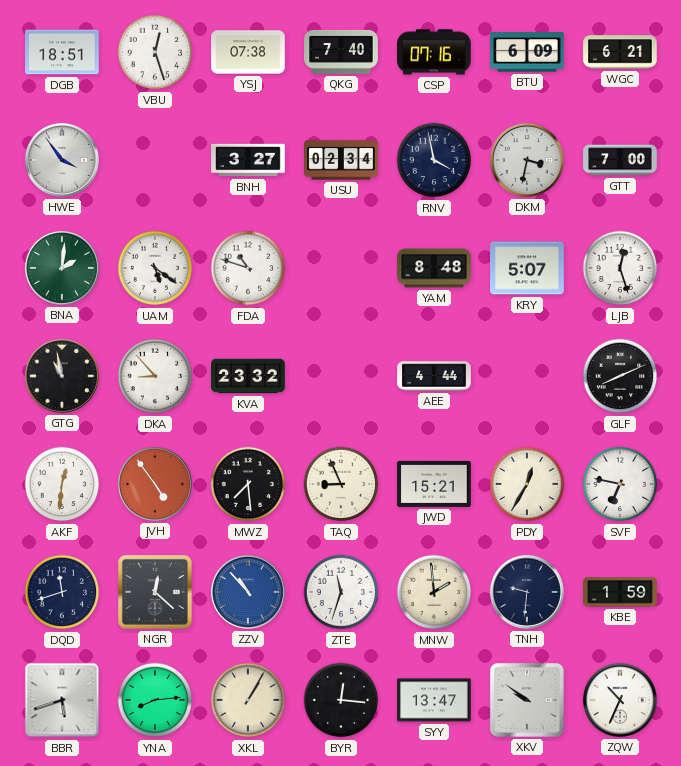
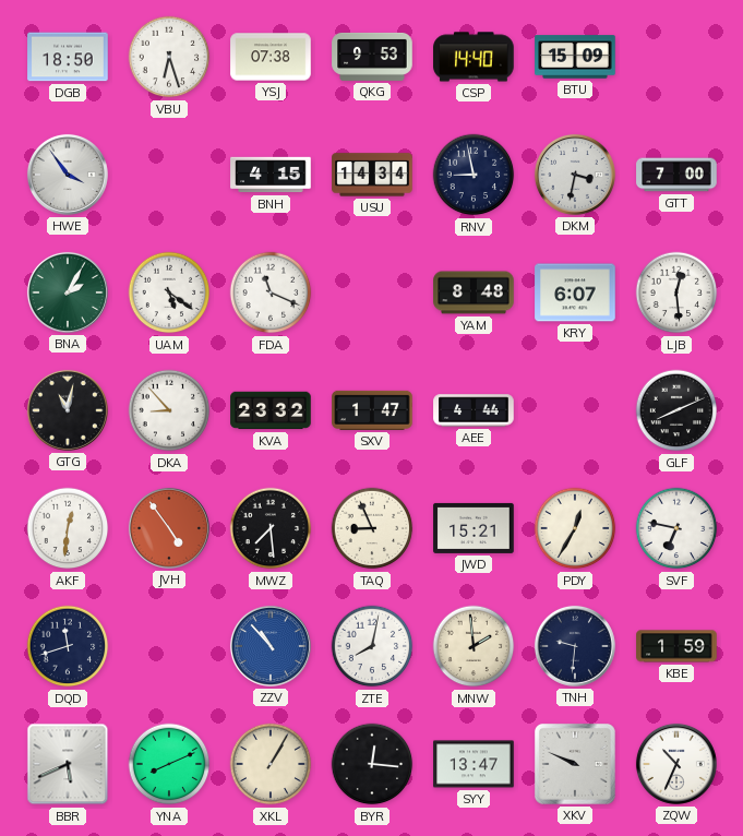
DGB: 18:51 -> 18:50 (68, 57)
VBU: 12:27 -> 6:27 (169, 57)
QKG: 7:40 -> 9:53 (372, 57)
CSP: 07:16 -> 14:40 (474, 57)
BTU: 6:09 -> 15:09 (575, 57)
WGC: 6:21 -> none (620, 52)
BNH: 3:27 -> 4:15 (271, 175)
USU: 02:34 -> 14:34 (372, 175)
RNV: 3:58 -> 8:58 (474, 175)
BNA: 2:01 -> 2:05 (68, 292)
FDA: 10:48 -> 11:19 (271, 292)
KRY: 5:07 -> 6:07 (575, 292)
LJB: 12:27 -> 12:29 (676, 292)
GTG: 10:58 -> 11:02 (68, 410)
SXV: none -> 1:47 (372, 410)
NGR: 12:22 -> none (155, 592)
ZTE: 11:33 -> 8:02 (372, 646)
BBR: 5:42 -> 5:41 (68, 764)
YNA: 8:14 -> 8:11 (169, 764)
XKV: 9:51 -> 9:49 (575, 764)
